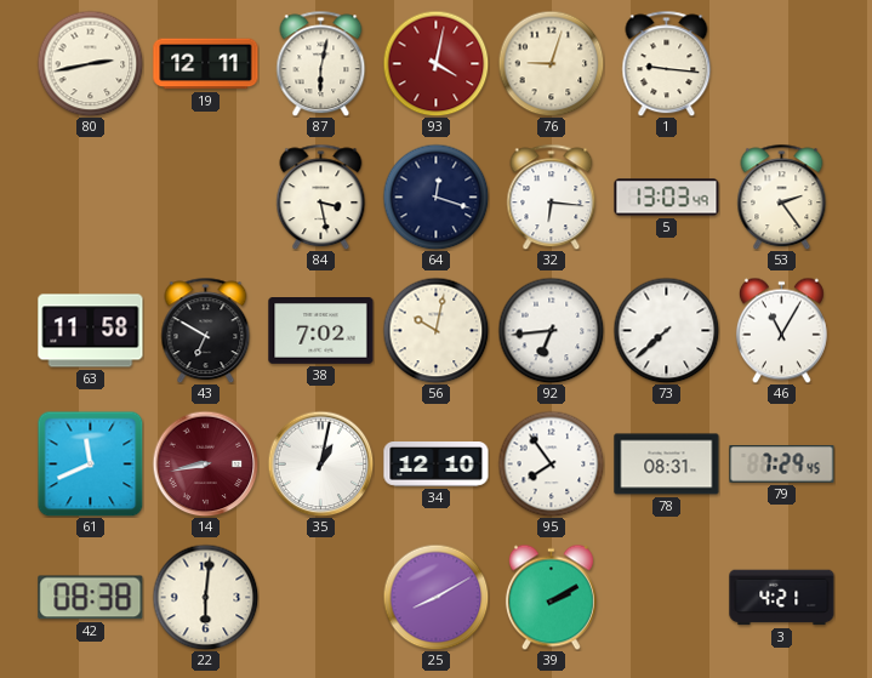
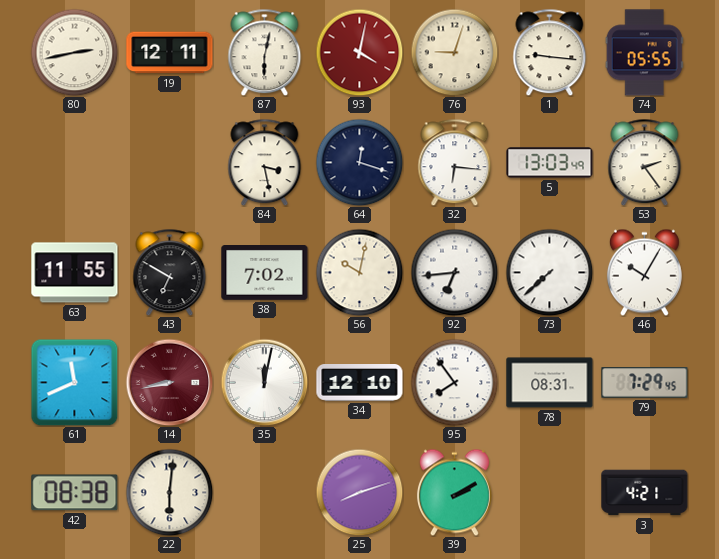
74: none -> 05:55 (644, 53)
63: 11:58 -> 11:55 (75, 273)
46: 11:05 -> 10:05 (644, 272)
35: 1:02 -> 12:02 (264, 382)
25: 8:10 -> 8:12 (359, 492)
